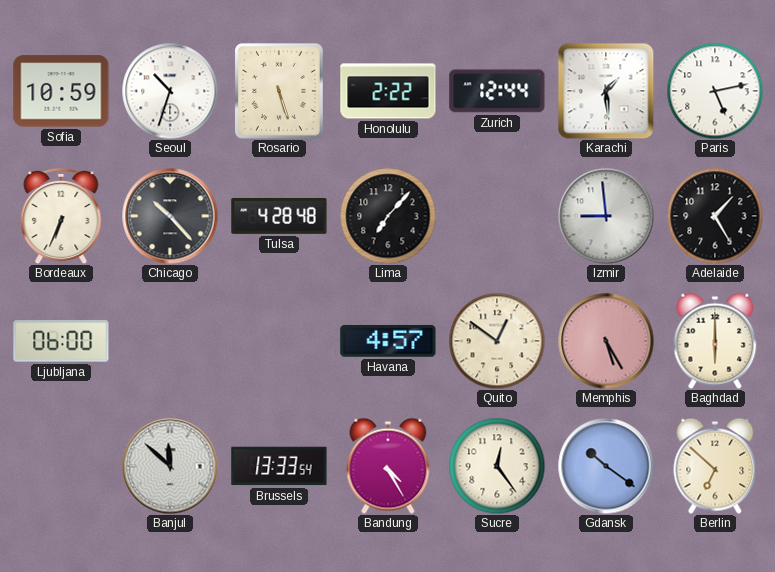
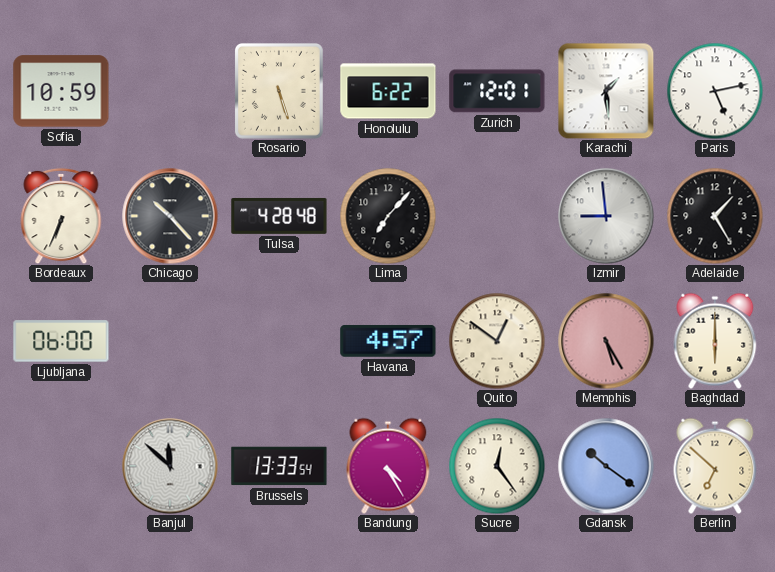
Seoul: 10:33 -> none (170, 91)
Honolulu: 2:22 -> 6:22 (388, 91)
Zurich: 12:44 -> 12:01 (497, 91)
